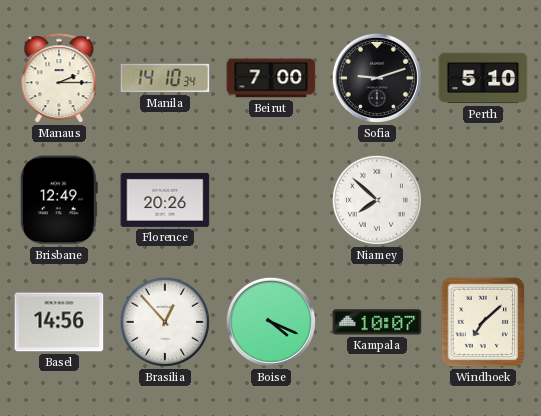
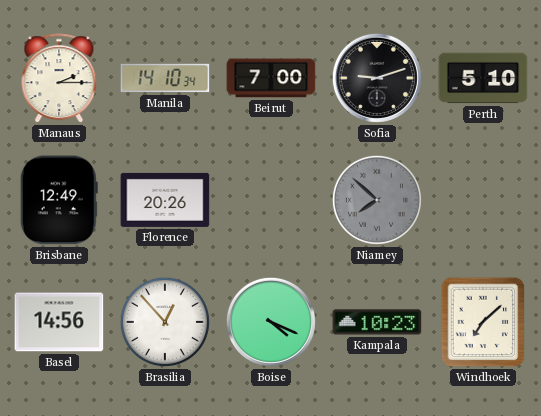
Niamey dial: white -> grey (377, 200)
Kampala: 10:07 -> 10:23 (377, 322)
